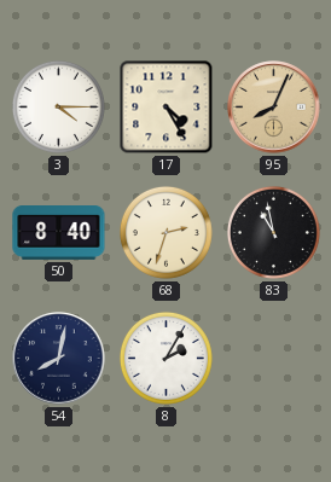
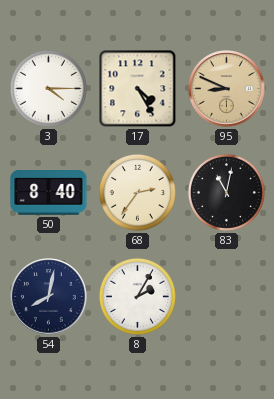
95: 8:04 -> 8:49 (227, 89)
68: 2:33 -> 2:36 (137, 192)
83: 10:58 -> 11:02 (226, 192)
